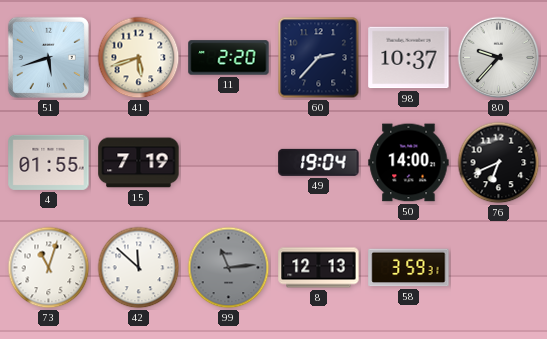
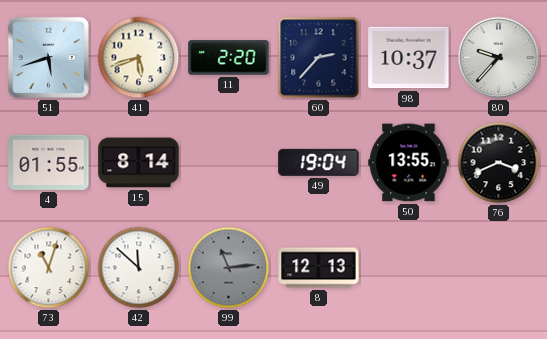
15: 7:19 -> 8:14 (139, 163)
50: 14:00 -> 13:55 (409, 163)
76: 6:41 -> 3:41 (499, 163)
58: 3:59 -> none (409, 268)
